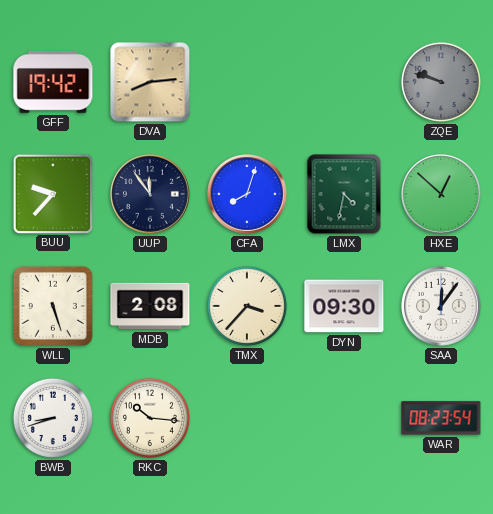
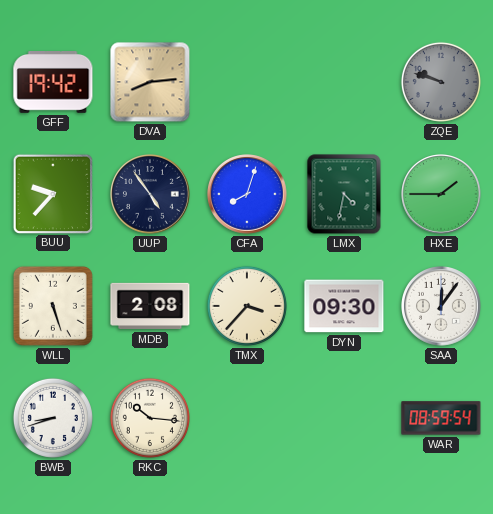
UUP: 11:54 -> 4:54 (151, 195)
HXE: 12:52 -> 1:45 (442, 195)
WAR: 08:23 -> 08:59 (441, 418)
